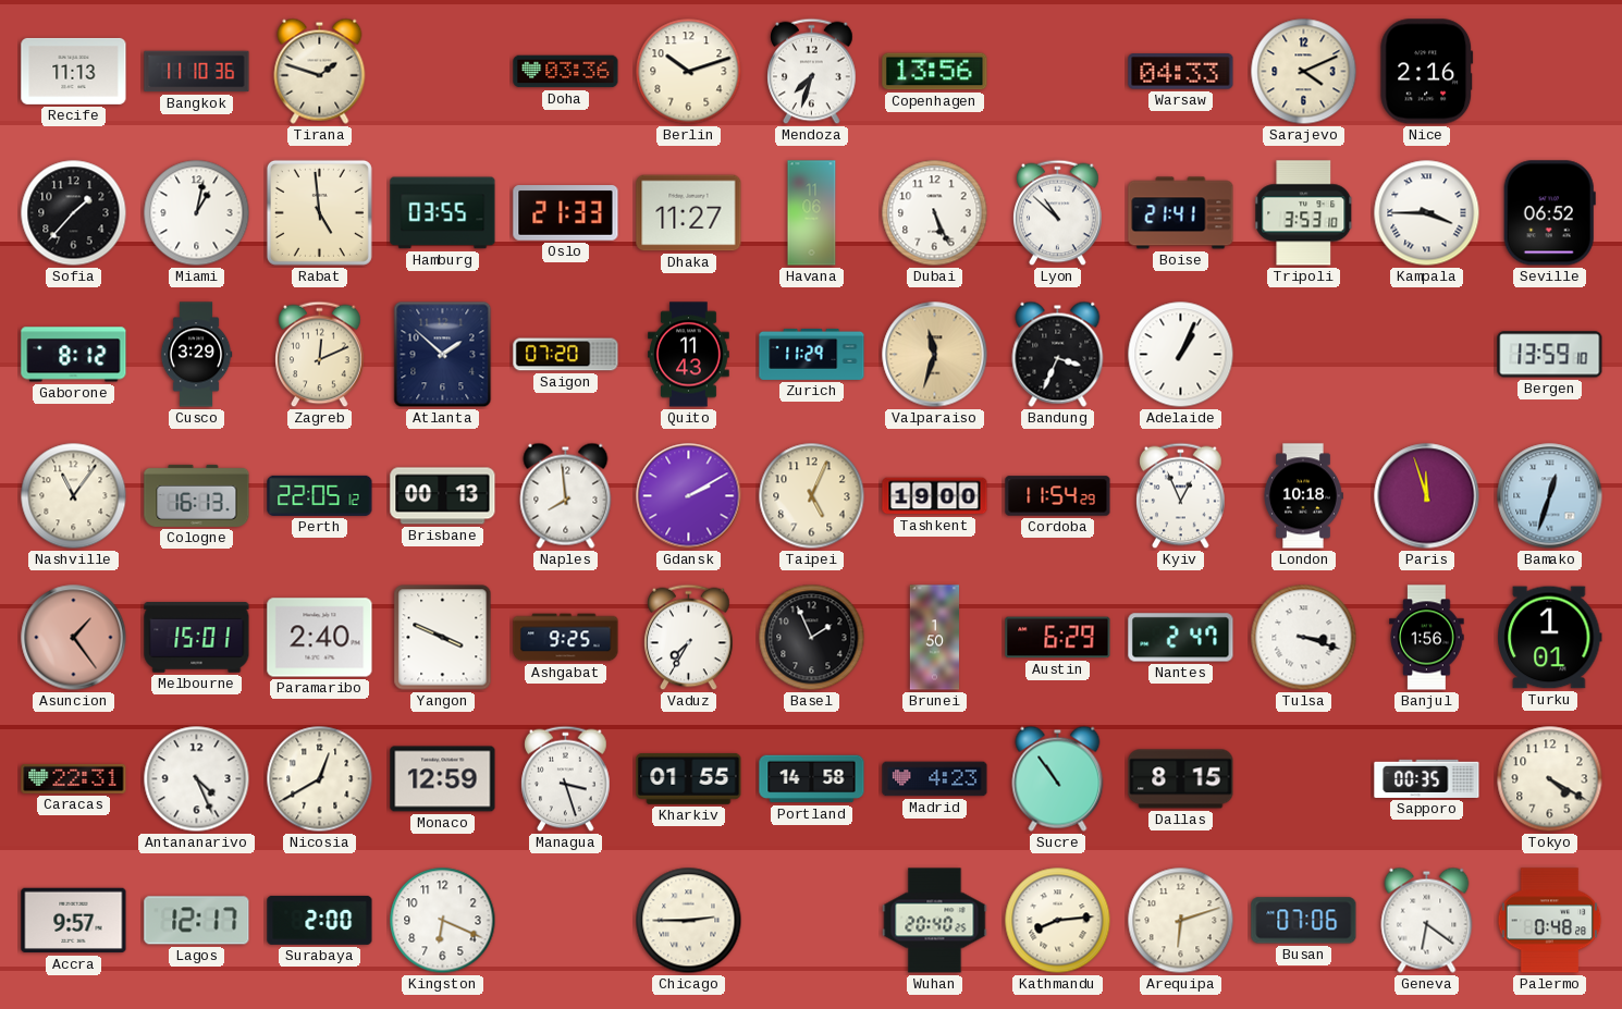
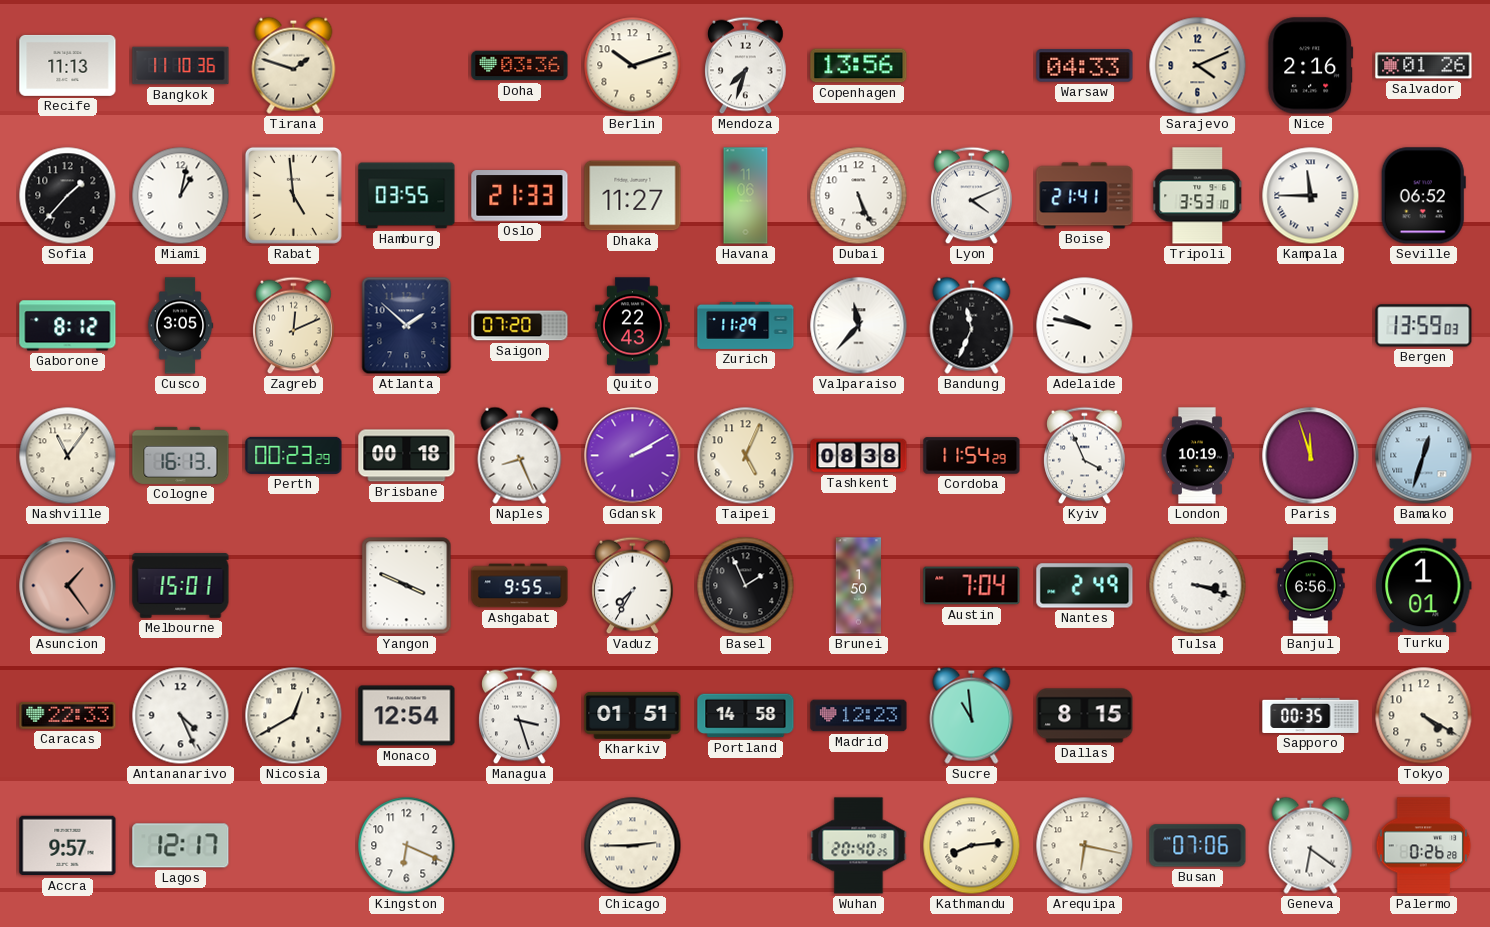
Salvador: none -> 01:26 (1424, 66)
Lyon: 10:52 -> 4:11 (972, 196)
Kampala: 3:45 -> 11:45 (1311, 196)
Cusco: 3:29 -> 3:05 (180, 326)
Quito: 11:43 -> 22:43 (633, 326)
Valparaiso: 11:33 -> 11:37 (859, 326)
Valparaiso dial: champagne -> white (859, 326)
Bandung: 3:34 -> 11:34 (972, 325)
Adelaide: 1:04 -> 9:47 (1085, 326)
Bergen: 13:59:10 -> 13:59:03 (1424, 326)
Perth: 22:05 -> 00:23 (294, 455)
Brisbane: 00:13 -> 00:18 (407, 456)
Naples: 7:59 -> 8:26 (520, 455)
Tashkent: 19:00 -> 08:38 (859, 456)
Kyiv: 12:56 -> 3:56 (1085, 456)
London: 10:18 -> 10:19 (1197, 456)
Paramaribo: 2:40 -> none (320, 638)
Ashgabat: 9:25 -> 9:55 (520, 586)
Austin: 6:29 -> 7:04 (972, 586)
Nantes: 2:47 -> 2:49 (1085, 586)
Banjul: 1:56 -> 6:56 (1311, 586)
Caracas: 22:31 -> 22:33 (68, 715)
Monaco: 12:59 -> 12:54 (407, 716)
Kharkiv: 01:55 -> 01:51 (633, 715)
Madrid: 4:23 -> 12:23 (859, 716)
Sucre: 10:54 -> 10:59 (972, 715)
Surabaya: 2:00 -> none (320, 920)
Arequipa: 6:12 -> 6:17 (1085, 846)
Palermo: 0:48 -> 0:26 (1424, 846)
